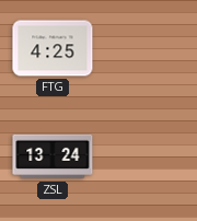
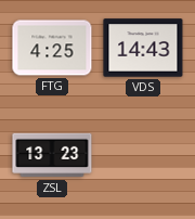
VDS: none -> 14:43 (143, 48)
ZSL: 13:24 -> 13:23 (52, 155)
